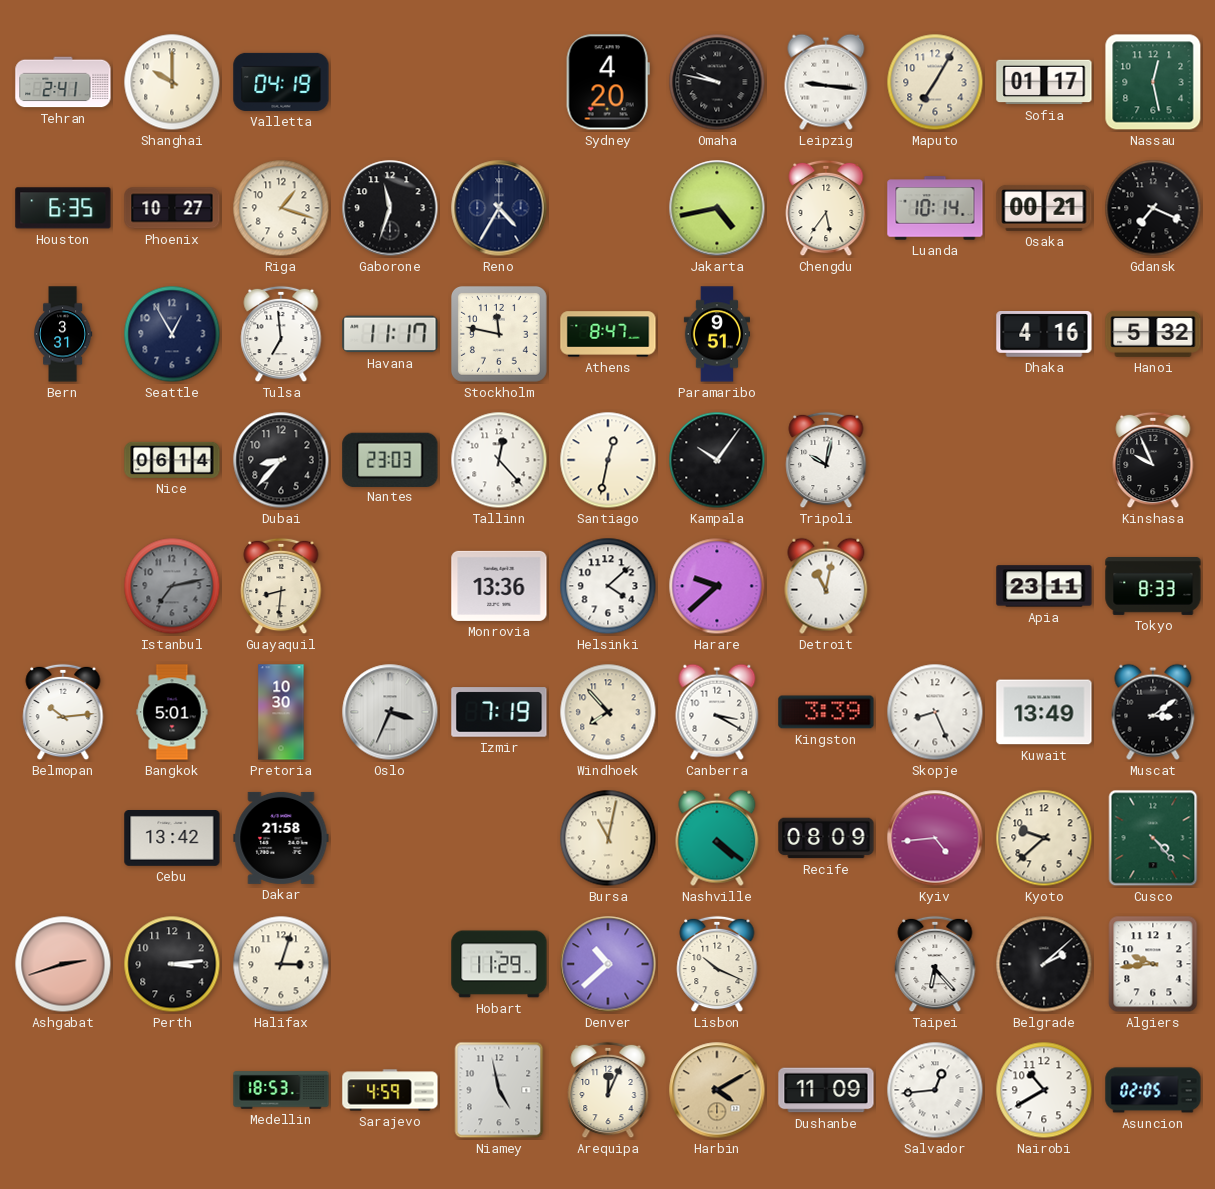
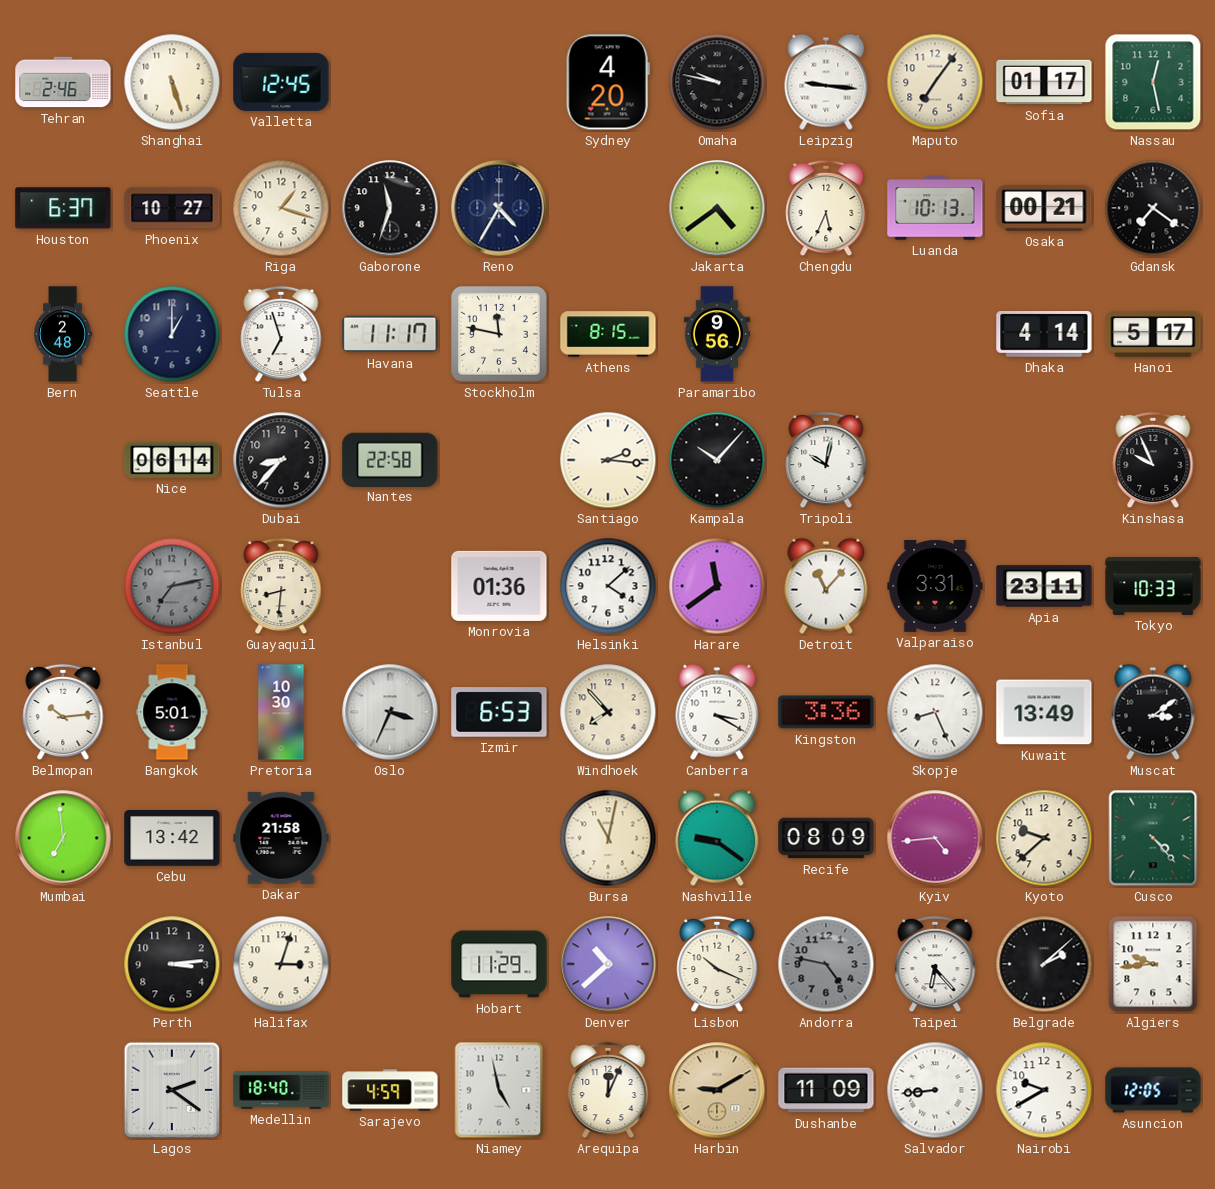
Tehran: 2:41 -> 2:46 (63, 82)
Shanghai: 10:00 -> 5:27 (172, 82)
Valletta: 04:19 -> 12:45 (281, 82)
Maputo: 7:05 -> 7:06 (935, 82)
Houston: 6:35 -> 6:37 (63, 208)
Jakarta: 4:43 -> 4:39 (717, 208)
Chengdu: 5:36 -> 5:34 (826, 208)
Luanda: 10:14 -> 10:13 (935, 208)
Gdansk: 7:19 -> 7:21 (1153, 208)
Bern: 3:31 -> 2:48 (63, 334)
Seattle: 12:55 -> 1:00 (172, 334)
Tulsa: 6:59 -> 6:57 (281, 334)
Athens: 8:47 -> 8:15 (608, 334)
Paramaribo: 9:51 -> 9:56 (716, 334)
Dhaka: 4:16 -> 4:14 (1044, 335)
Hanoi: 5:32 -> 5:17 (1153, 335)
Nantes: 23:03 -> 22:58 (390, 459)
Tallinn: 12:23 -> none (499, 460)
Santiago: 12:32 -> 2:16 (608, 460)
Kampala: 10:06 -> 10:07 (717, 460)
Monrovia: 13:36 -> 01:36 (499, 586)
Harare: 9:38 -> 11:39 (717, 586)
Detroit: 11:02 -> 11:07 (826, 586)
Valparaiso: none -> 3:31 (935, 586)
Tokyo: 8:33 -> 10:33 (1153, 586)
Izmir: 7:19 -> 6:53 (499, 712)
Kingston: 3:39 -> 3:36 (826, 712)
Mumbai: none -> 6:59 (63, 838)
Nashville: 4:21 -> 9:21 (717, 838)
Ashgabat: 2:42 -> none (63, 964)
Andorra: none -> 4:47 (826, 964)
Lagos: none -> 2:21 (172, 1090)
Medellin: 18:53 -> 18:40 (281, 1090)
Harbin: 4:10 -> 9:10 (717, 1090)
Salvador: 12:44 -> 8:44 (935, 1090)
Nairobi: 10:40 -> 9:40 (1044, 1090)
Asuncion: 02:05 -> 12:05 (1153, 1090)
